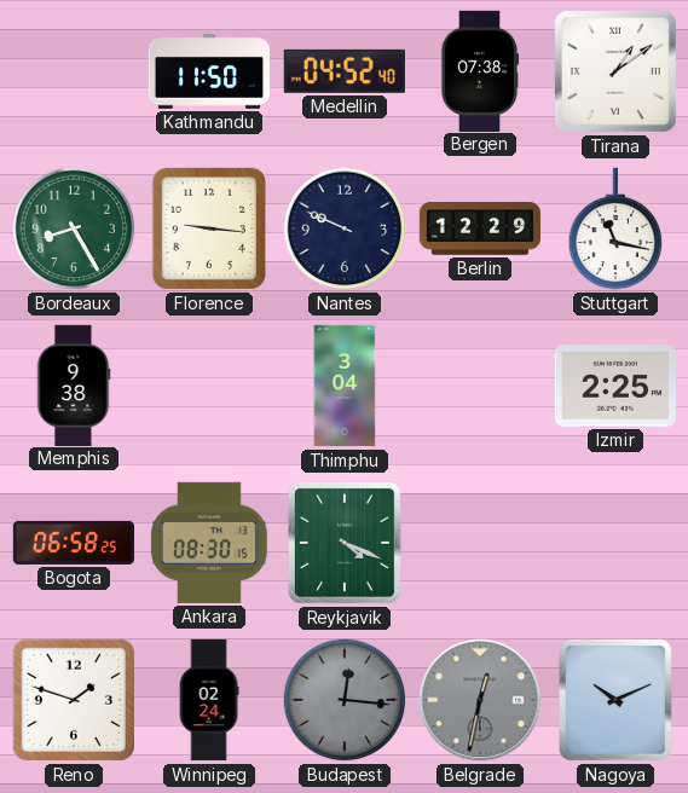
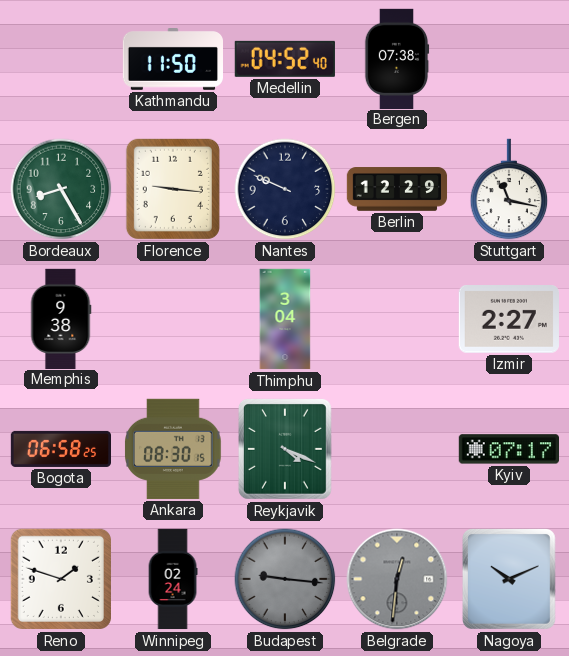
Tirana: 1:09 -> none (615, 71)
Izmir: 2:25 -> 2:27 (509, 320)
Kyiv: none -> 07:17 (508, 449)
Budapest: 12:16 -> 9:16 (285, 579)
Belgrade: 12:32 -> 12:31 (397, 579)
